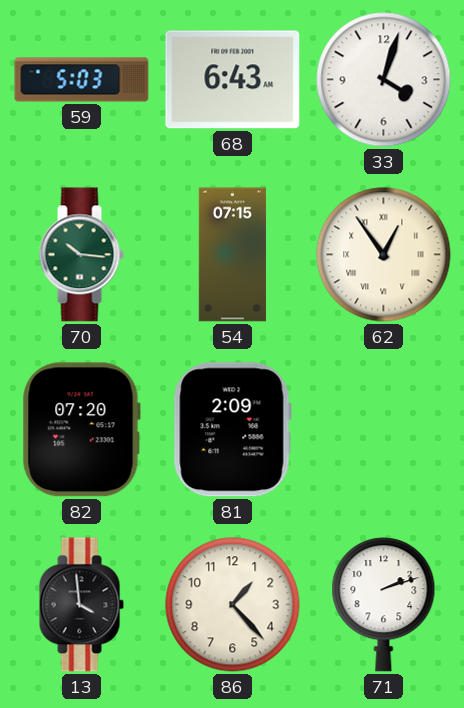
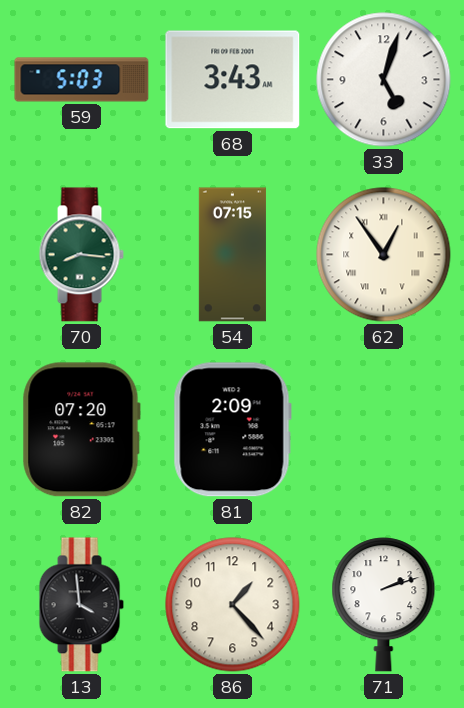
68: 6:43 -> 3:43 (233, 80)
33: 4:03 -> 5:03 (384, 80)
70: 10:16 -> 8:16 (81, 255)
